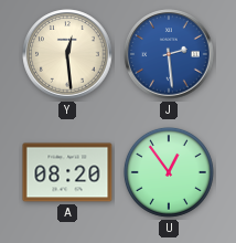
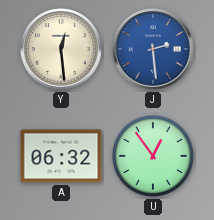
A: 08:20 -> 06:32 (61, 156)
